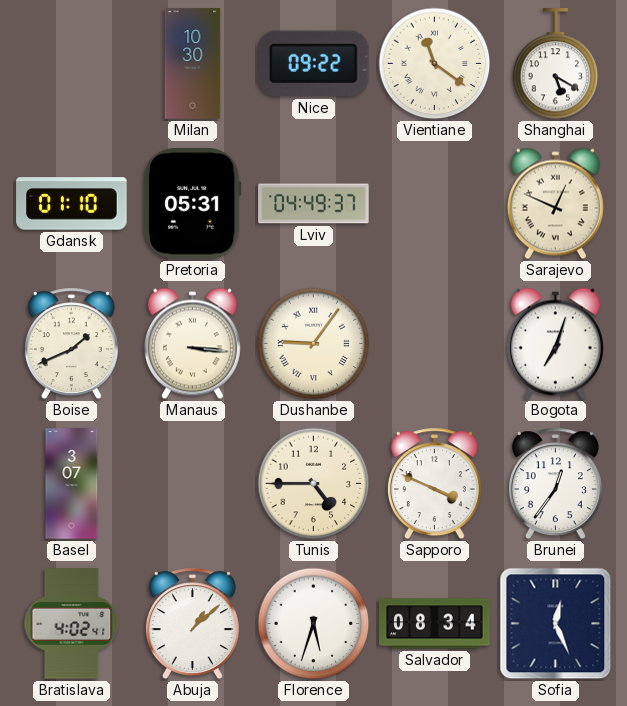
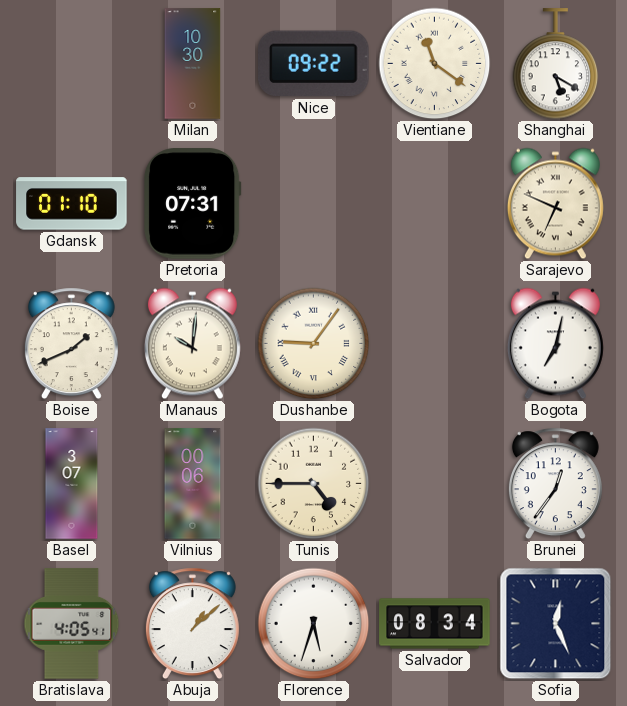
Pretoria: 05:31 -> 07:31 (193, 204)
Lviv: 04:49 -> none (314, 204)
Sarajevo: 12:49 -> 6:49 (555, 204)
Manaus: 3:16 -> 10:01 (192, 344)
Bogota: 7:03 -> 7:02 (555, 344)
Vilnius: none -> 00:06 (193, 484)
Sapporo: 3:49 -> none (434, 484)
Bratislava: 4:02 -> 4:05 (72, 624)
